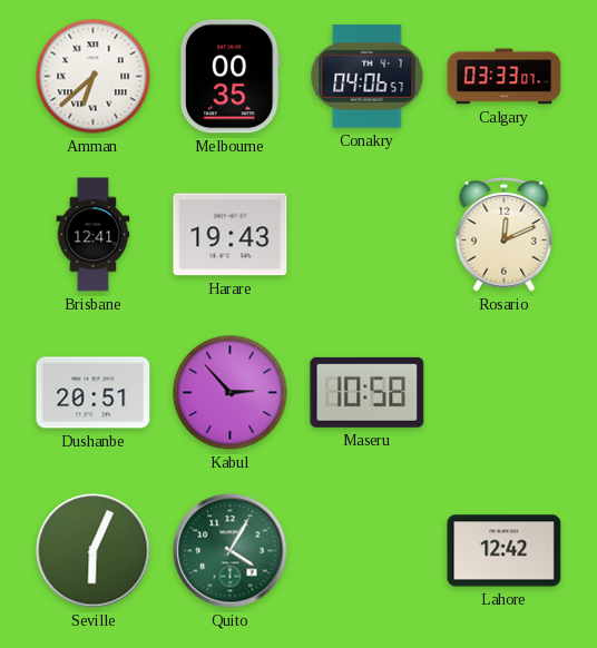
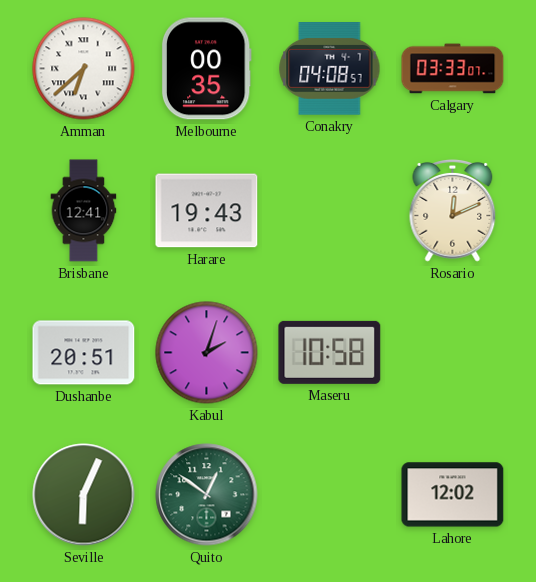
Conakry: 04:06 -> 04:08 (330, 69)
Kabul: 2:53 -> 2:03 (207, 353)
Quito: 4:05 -> 12:51 (207, 495)
Lahore: 12:42 -> 12:02 (453, 495)
